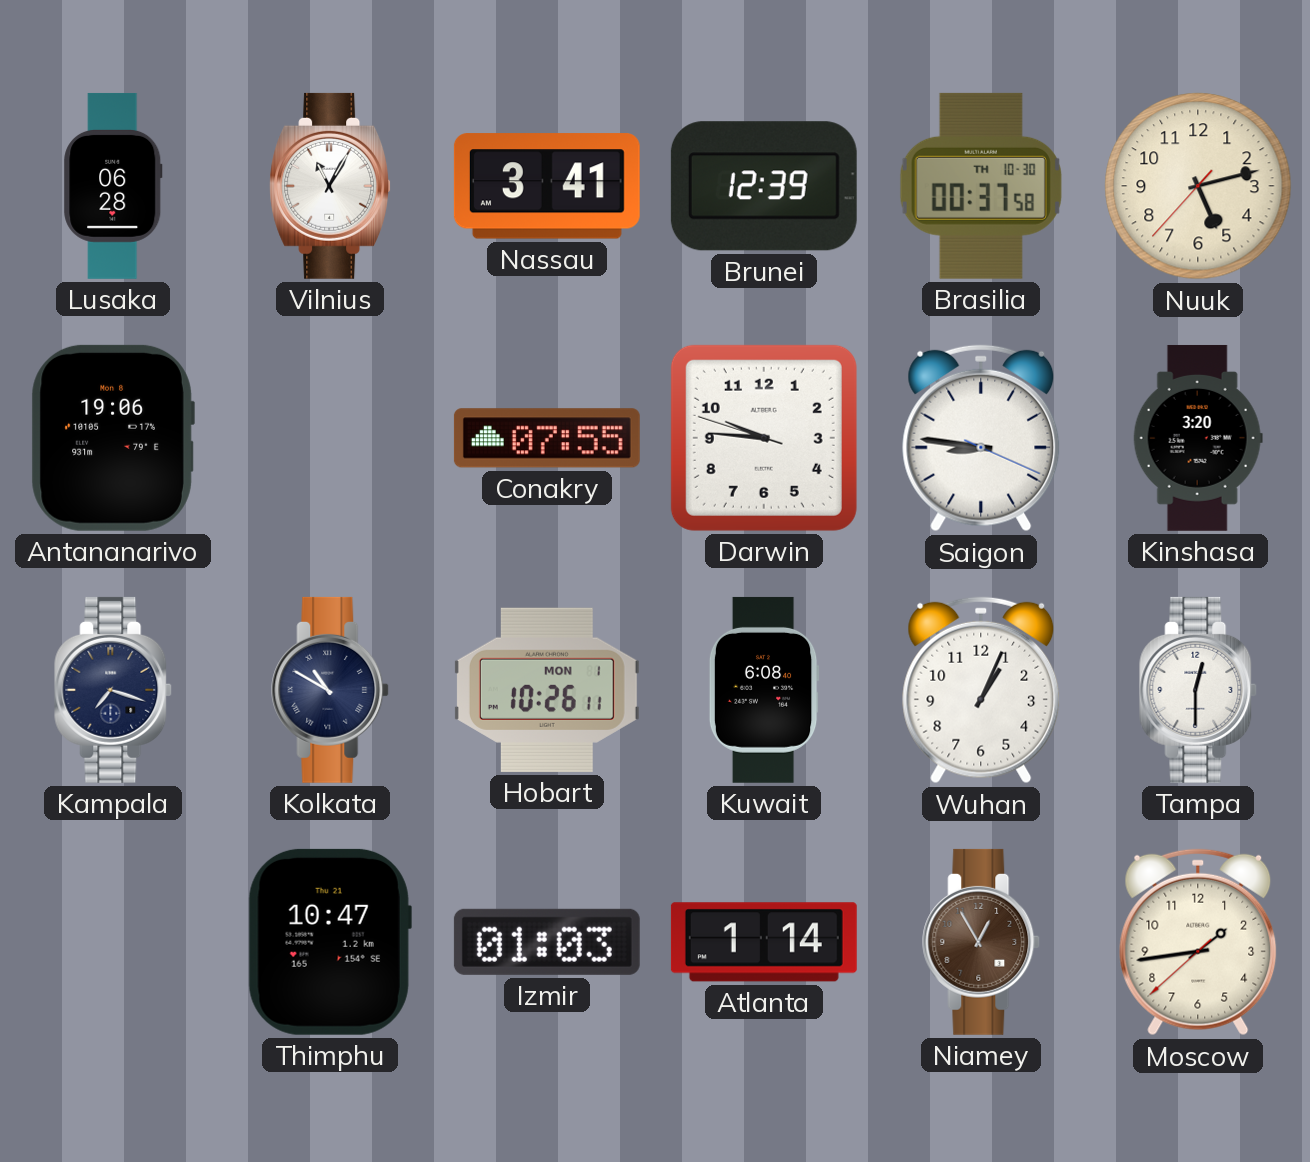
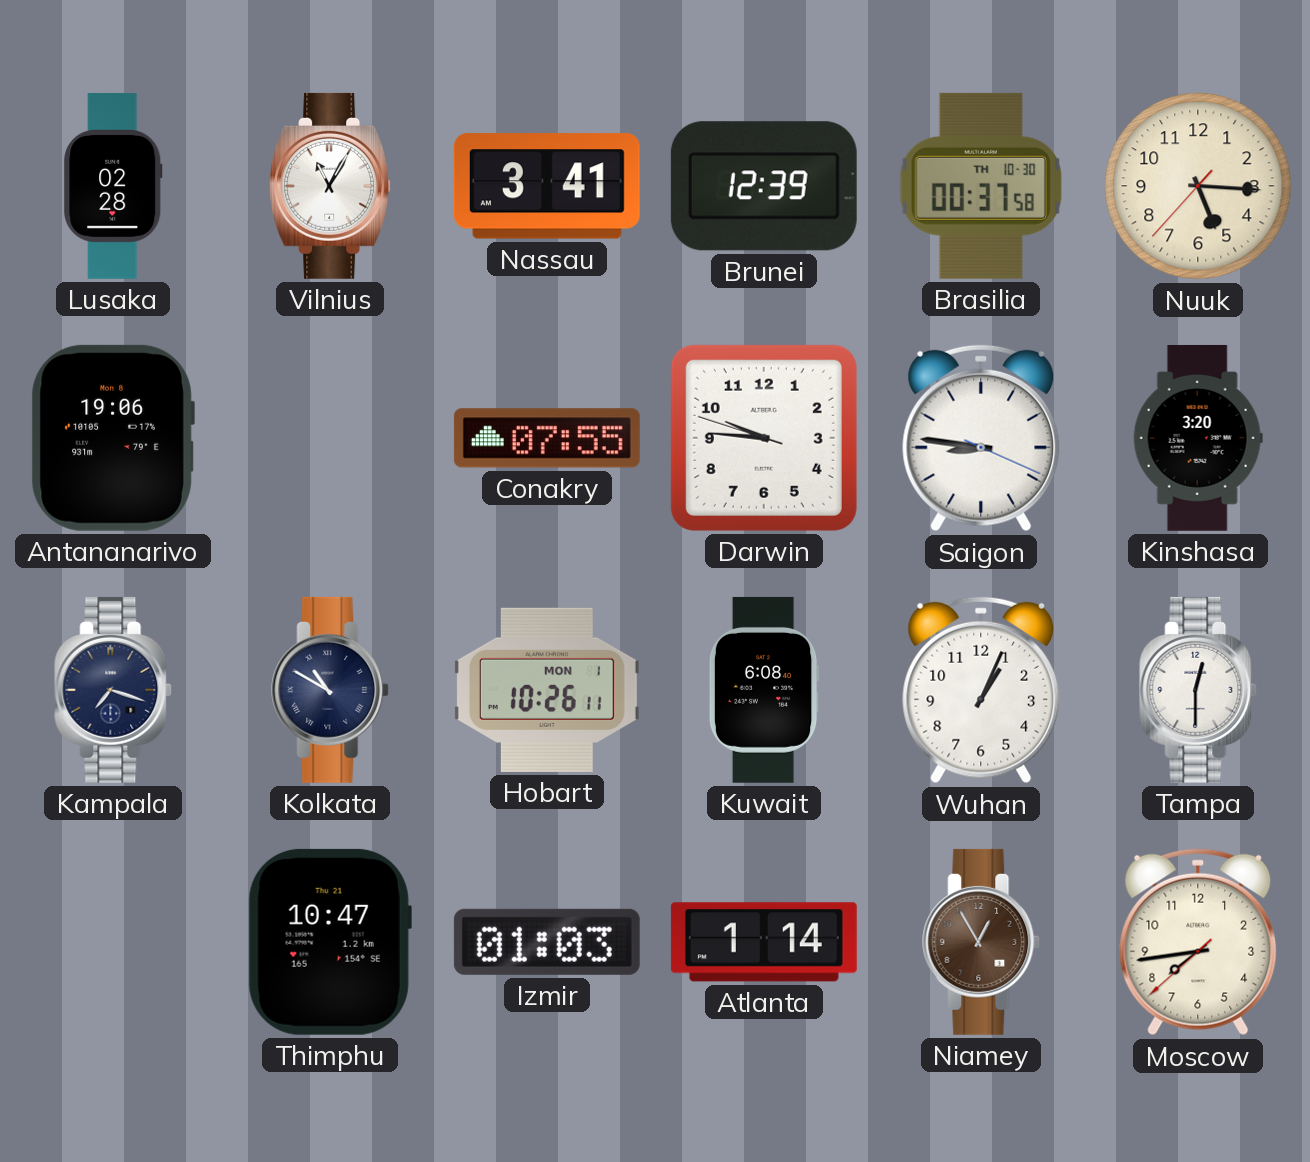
Lusaka: 06:28 -> 02:28 (113, 186)
Nuuk: 5:12 -> 5:15 (1198, 186)
Moscow: 1:43 -> 7:43 (1198, 942)
